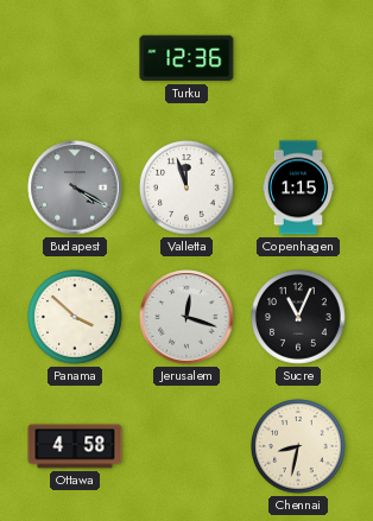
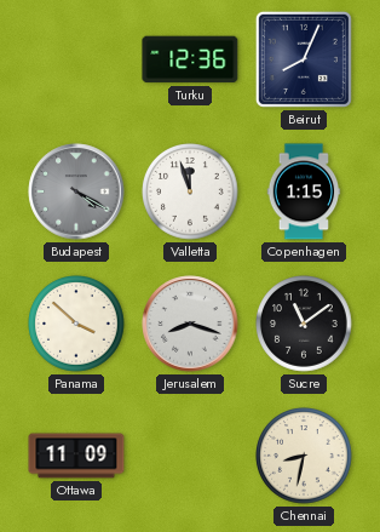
Beirut: none -> 8:04 (304, 59)
Jerusalem: 12:18 -> 8:18 (190, 324)
Sucre: 11:04 -> 11:09 (304, 324)
Ottawa: 4:58 -> 11:09 (76, 456)
